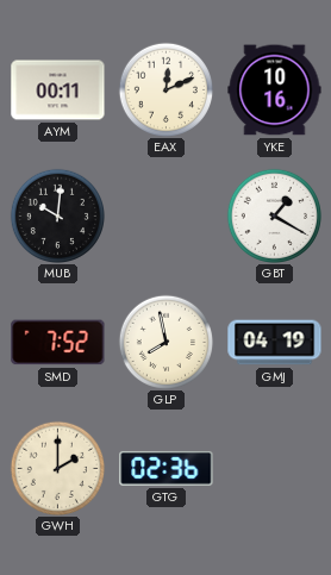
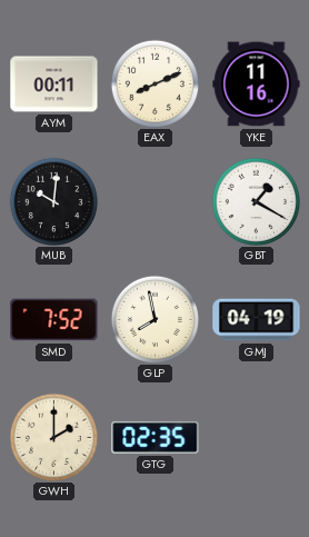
EAX: 12:11 -> 8:11 (154, 83)
YKE: 10:16 -> 11:16 (257, 84)
GTG: 02:36 -> 02:35 (156, 437)
